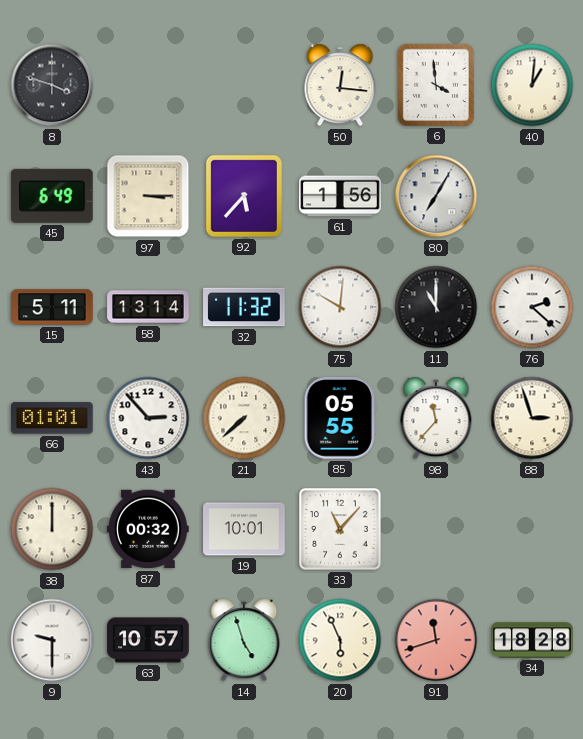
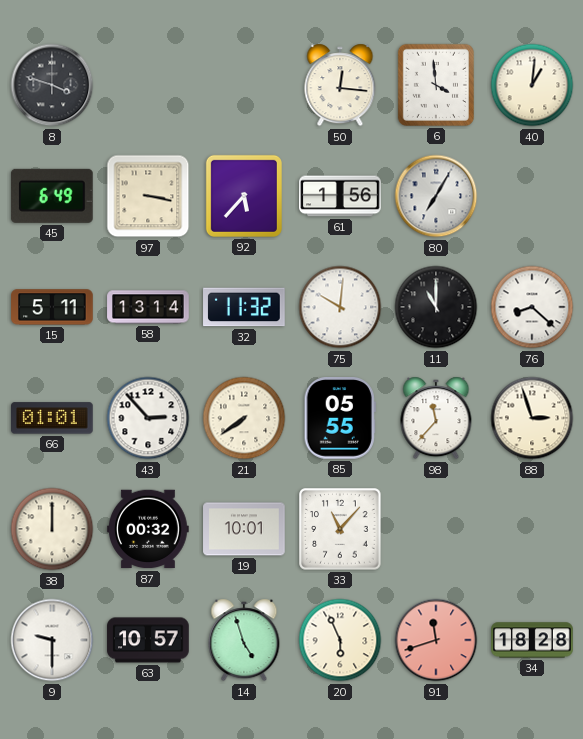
97: 3:15 -> 3:17 (148, 196)
76: 2:22 -> 8:22 (532, 307)
21: 7:38 -> 7:39 (244, 418)
